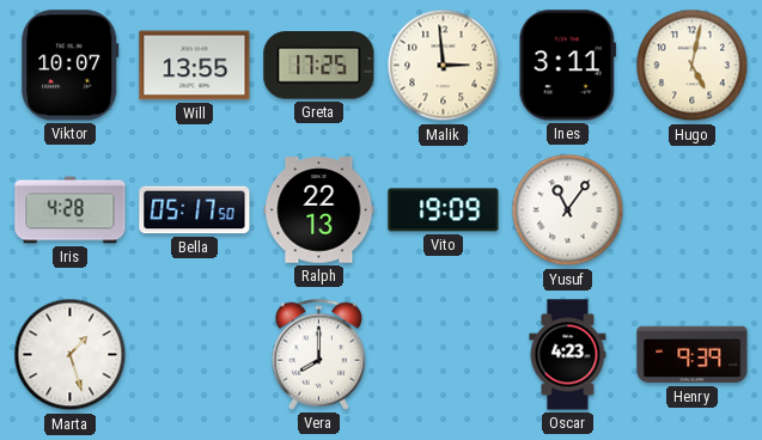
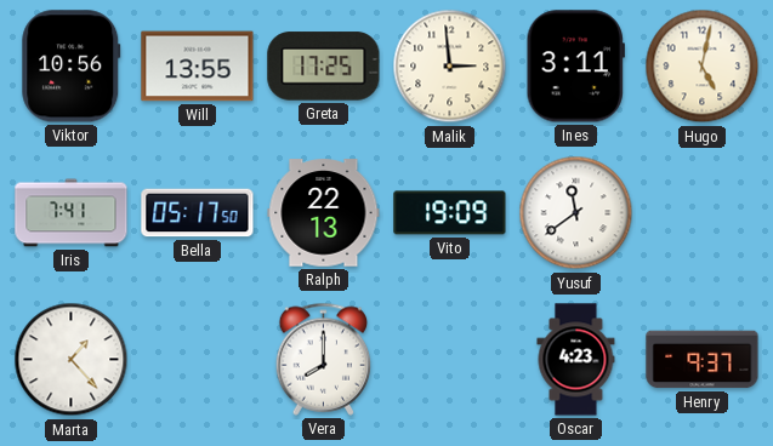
Viktor: 10:07 -> 10:56 (72, 67)
Iris: 4:28 -> 7:41 (72, 213)
Yusuf: 11:06 -> 11:39 (576, 213)
Marta: 1:27 -> 1:23 (72, 360)
Henry: 9:39 -> 9:37 (703, 360)
